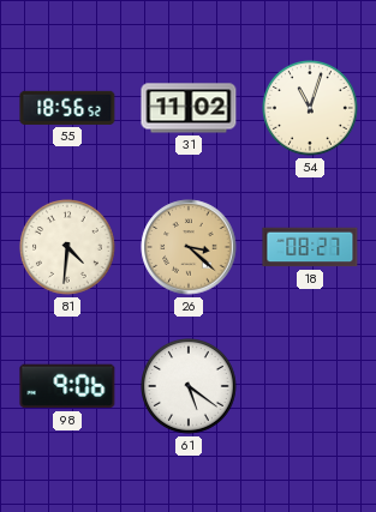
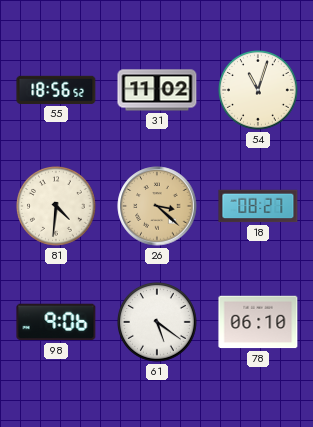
78: none -> 06:10 (258, 322)
